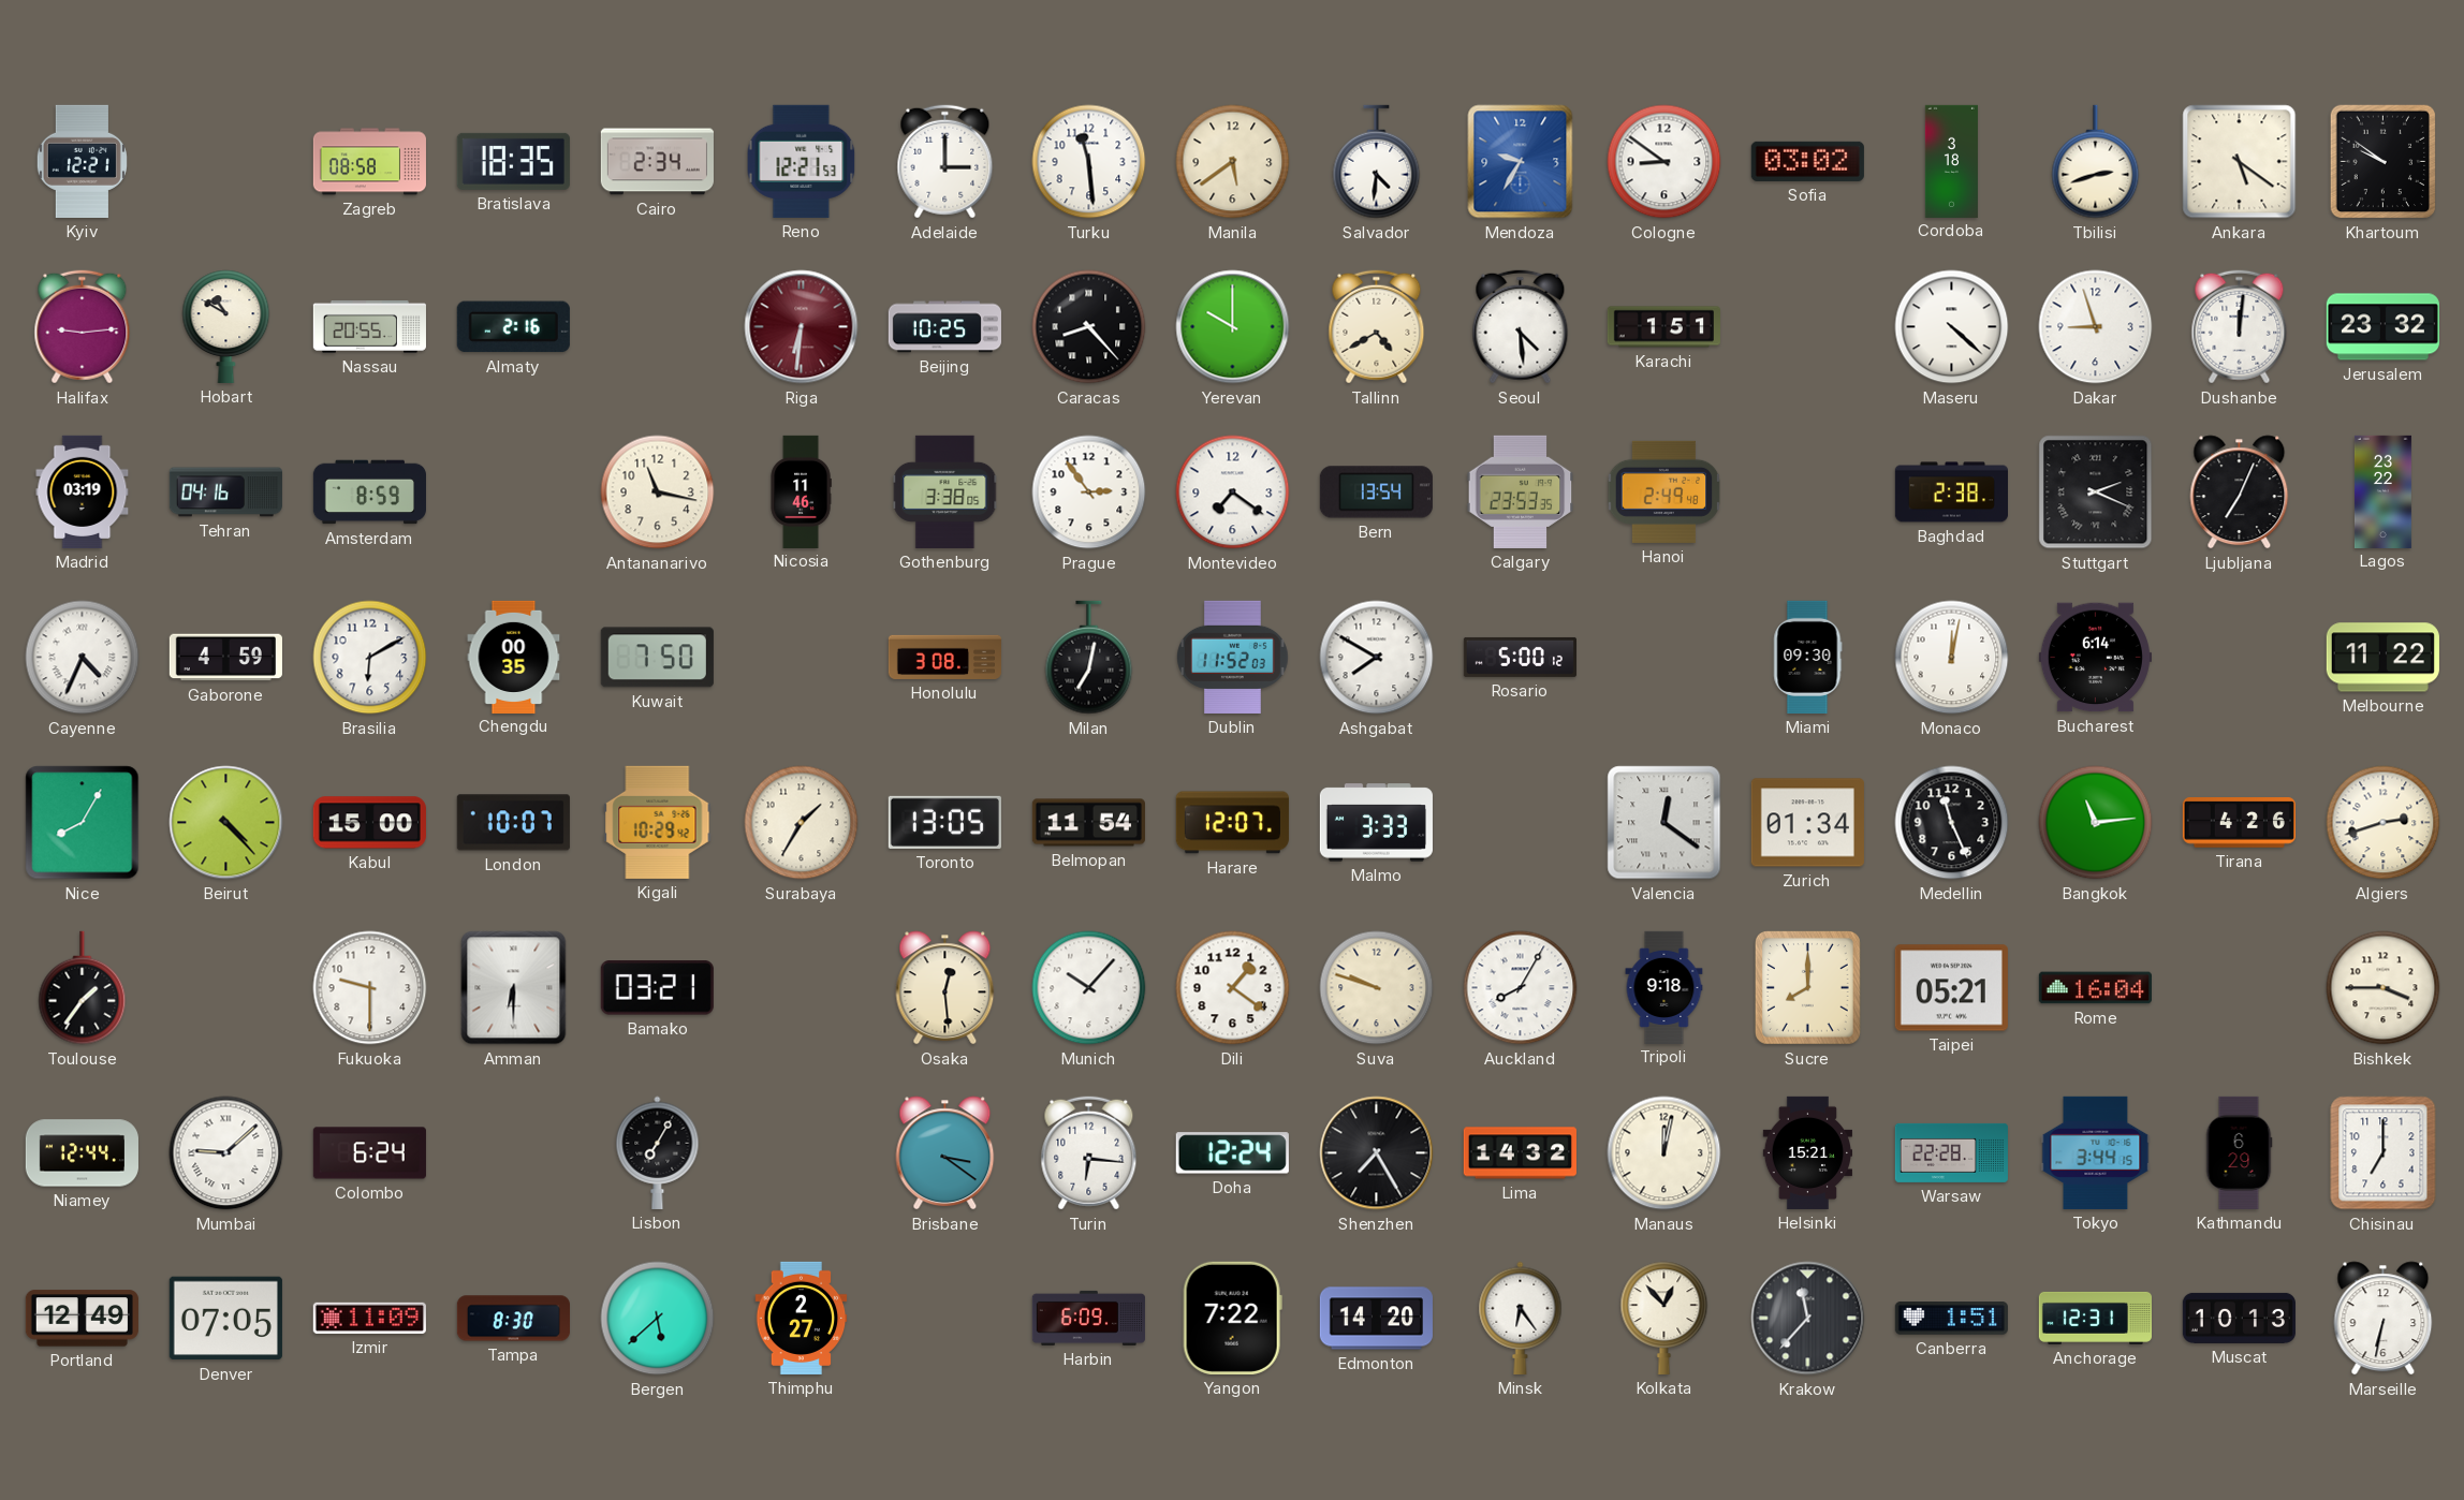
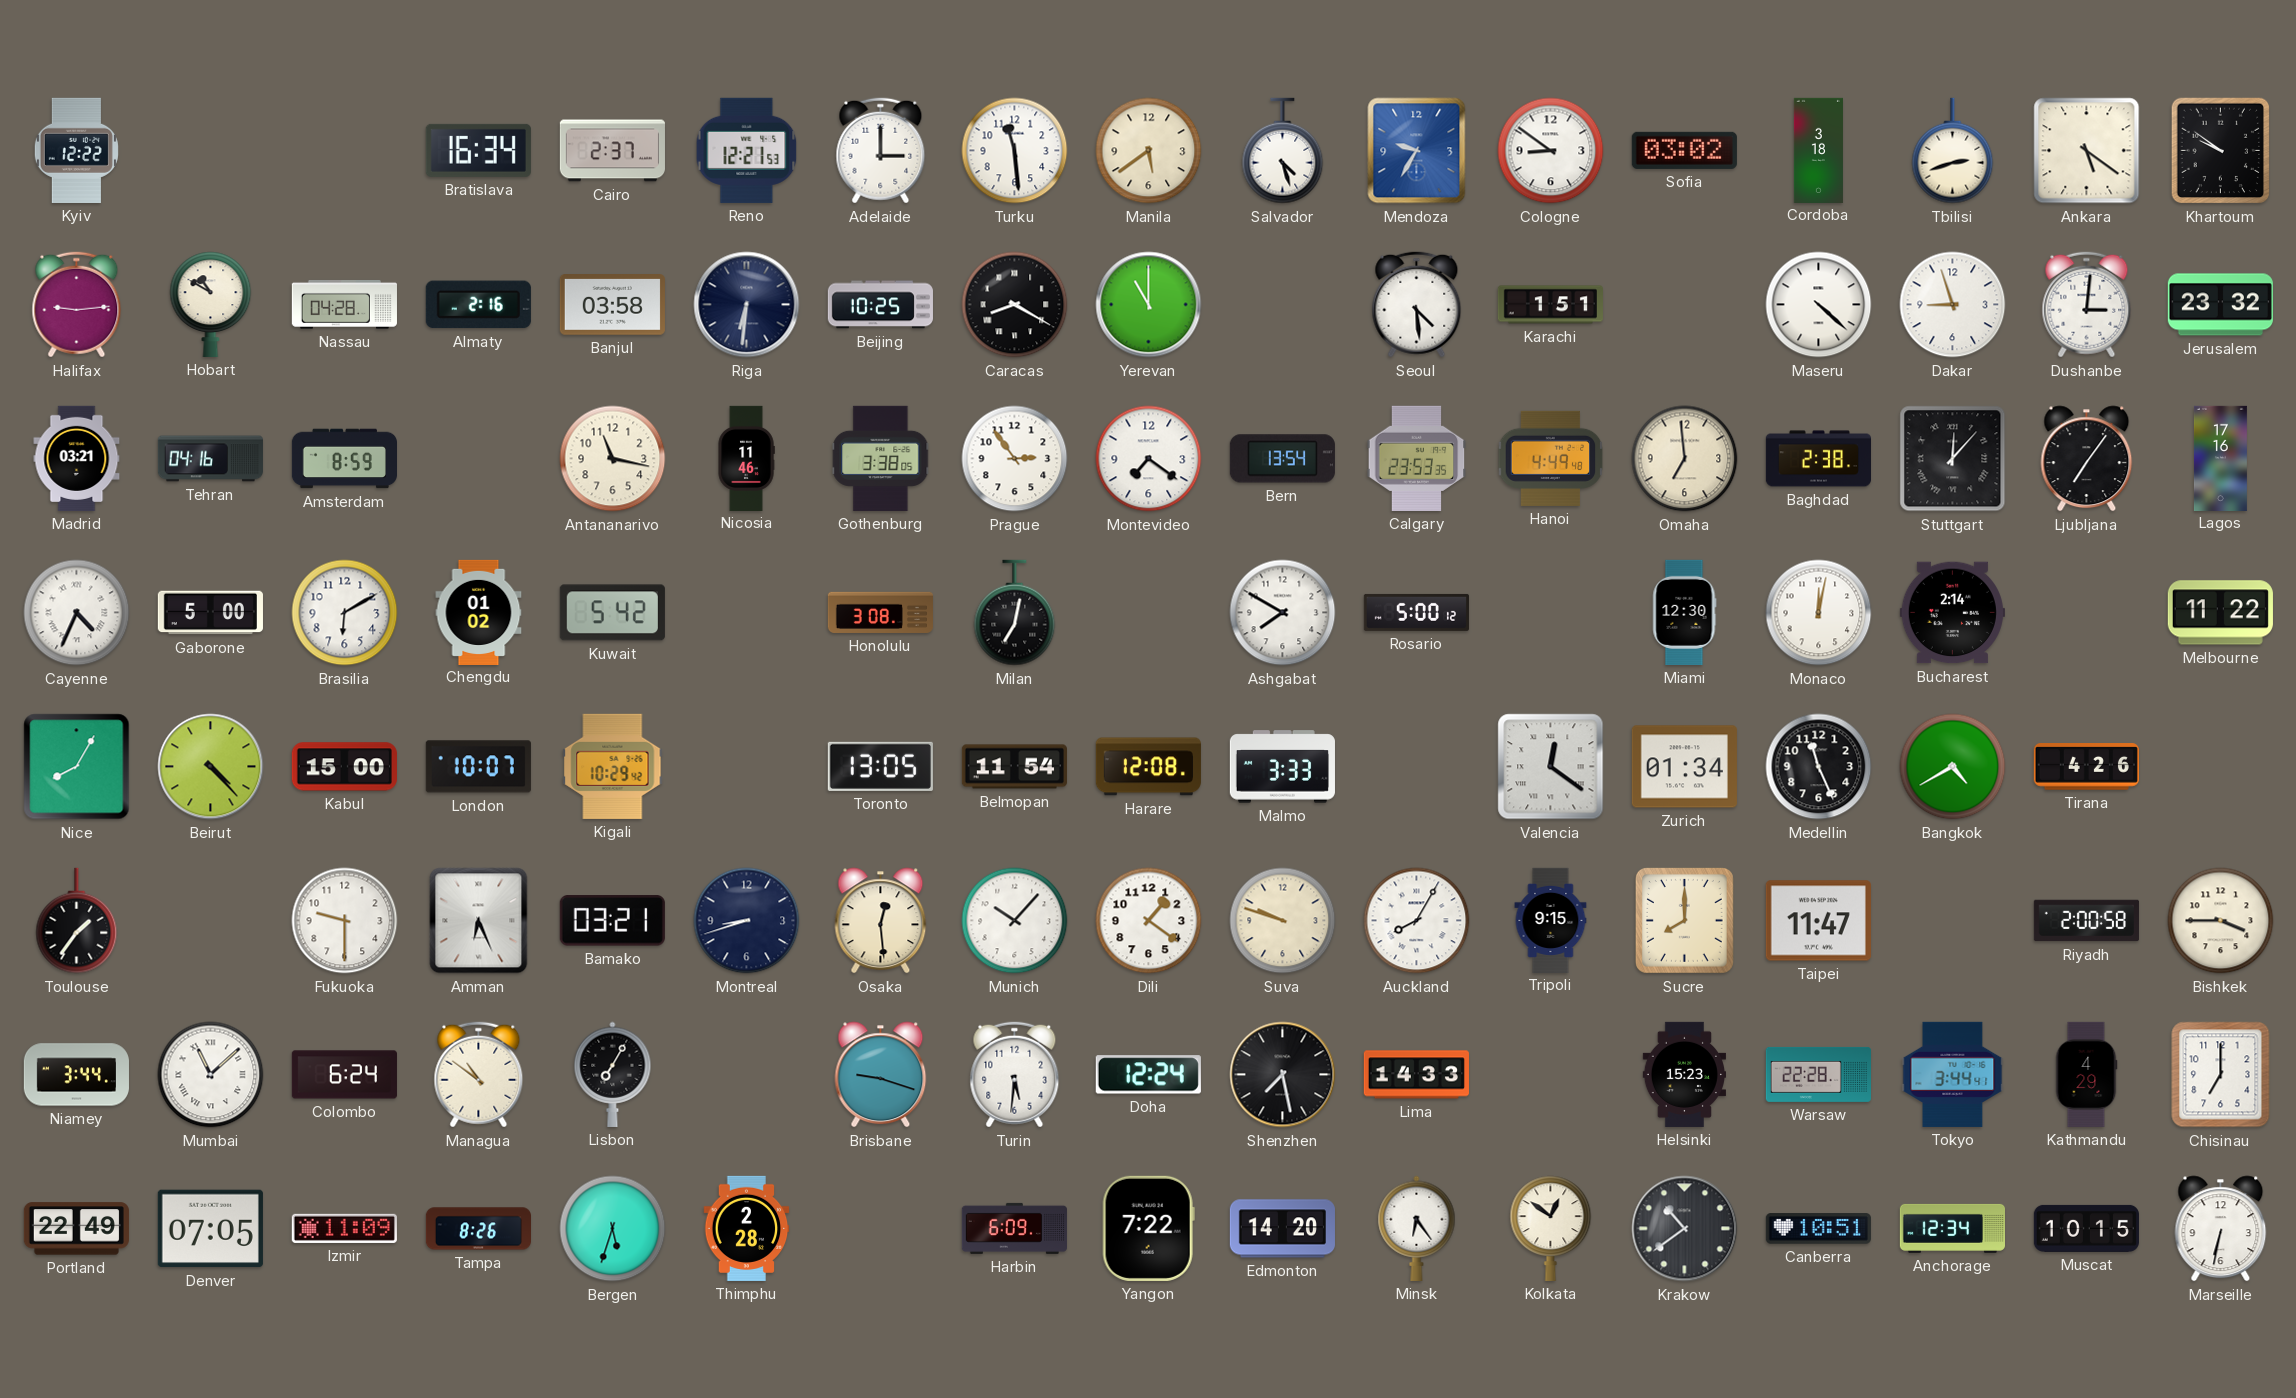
Kyiv: 12:21 -> 12:22 (76, 150)
Zagreb: 08:58 -> none (369, 162)
Bratislava: 18:35 -> 16:34 (478, 150)
Cairo: 2:34 -> 2:37 (612, 151)
Salvador: 4:31 -> 4:27 (1283, 151)
Nassau: 20:55 -> 04:28 (344, 305)
Banjul: none -> 03:58 (612, 305)
Riga dial: burgundy -> navy (747, 305)
Caracas: 8:23 -> 8:20 (1015, 305)
Yerevan: 10:00 -> 11:00 (1149, 305)
Tallinn: 4:40 -> none (1377, 327)
Dushanbe: 12:01 -> 3:01 (2087, 305)
Madrid: 03:19 -> 03:21 (77, 458)
Hanoi: 2:49 -> 4:49 (1551, 458)
Omaha: none -> 6:59 (1685, 459)
Stuttgart: 2:19 -> 12:07 (1953, 459)
Ljubljana: 7:04 -> 7:06 (2087, 459)
Lagos: 23:22 -> 17:16 (2220, 458)
Gaborone: 4:59 -> 5:00 (210, 613)
Chengdu: 00:35 -> 01:02 (479, 612)
Kuwait: 7:50 -> 5:42 (612, 613)
Dublin: 11:52 -> none (1233, 657)
Miami: 09:30 -> 12:30 (1685, 612)
Bucharest: 6:14 -> 2:14 (1952, 613)
Surabaya: 1:35 -> none (802, 823)
Harare: 12:07 -> 12:08 (1148, 767)
Bangkok: 11:14 -> 4:40 (1953, 767)
Algiers: 2:42 -> none (2384, 823)
Amman: 6:30 -> 6:26 (479, 921)
Montreal: none -> 8:42 (747, 921)
Tripoli: 9:18 -> 9:15 (1551, 920)
Taipei: 05:21 -> 11:47 (1818, 921)
Rome: 16:04 -> none (2095, 988)
Riyadh: none -> 2:00 (2086, 921)
Niamey: 12:44 -> 3:44 (76, 1075)
Mumbai: 9:08 -> 11:08 (211, 1075)
Managua: none -> 10:51 (479, 1075)
Brisbane: 3:21 -> 9:18 (881, 1075)
Turin: 6:16 -> 5:31 (1015, 1075)
Shenzhen: 7:25 -> 7:28 (1283, 1075)
Lima: 14:32 -> 14:33 (1416, 1075)
Manaus: 12:02 -> none (1664, 1153)
Helsinki: 15:21 -> 15:23 (1684, 1074)
Tokyo: 3:44:15 -> 3:44:41 (1953, 1074)
Kathmandu: 6:29 -> 4:29 (2086, 1074)
Portland: 12:49 -> 22:49 (76, 1229)
Tampa: 8:30 -> 8:26 (478, 1229)
Bergen: 5:38 -> 5:33 (613, 1229)
Thimphu: 2:27 -> 2:28 (747, 1228)
Kolkata: 12:53 -> 12:51 (1551, 1228)
Krakow: 11:37 -> 10:39 (1685, 1229)
Canberra: 1:51 -> 10:51 (1818, 1229)
Anchorage: 12:31 -> 12:34 (1952, 1228)
Muscat: 10:13 -> 10:15 (2086, 1228)
